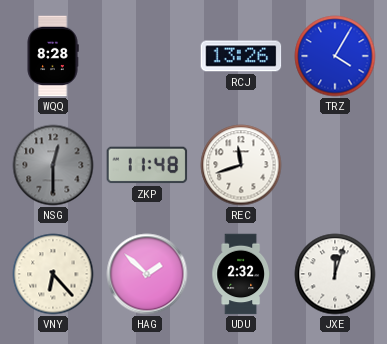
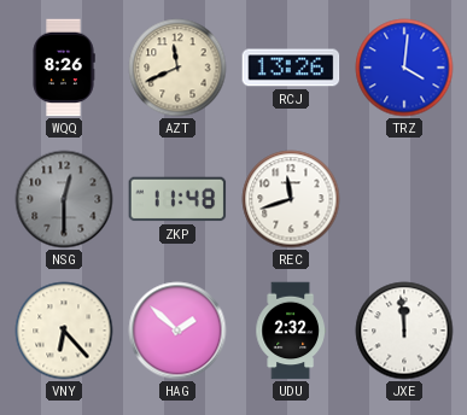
WQQ: 8:28 -> 8:26 (64, 68)
AZT: none -> 11:41 (177, 68)
TRZ: 4:05 -> 4:01 (404, 68)
JXE: 12:03 -> 11:59 (404, 331)
